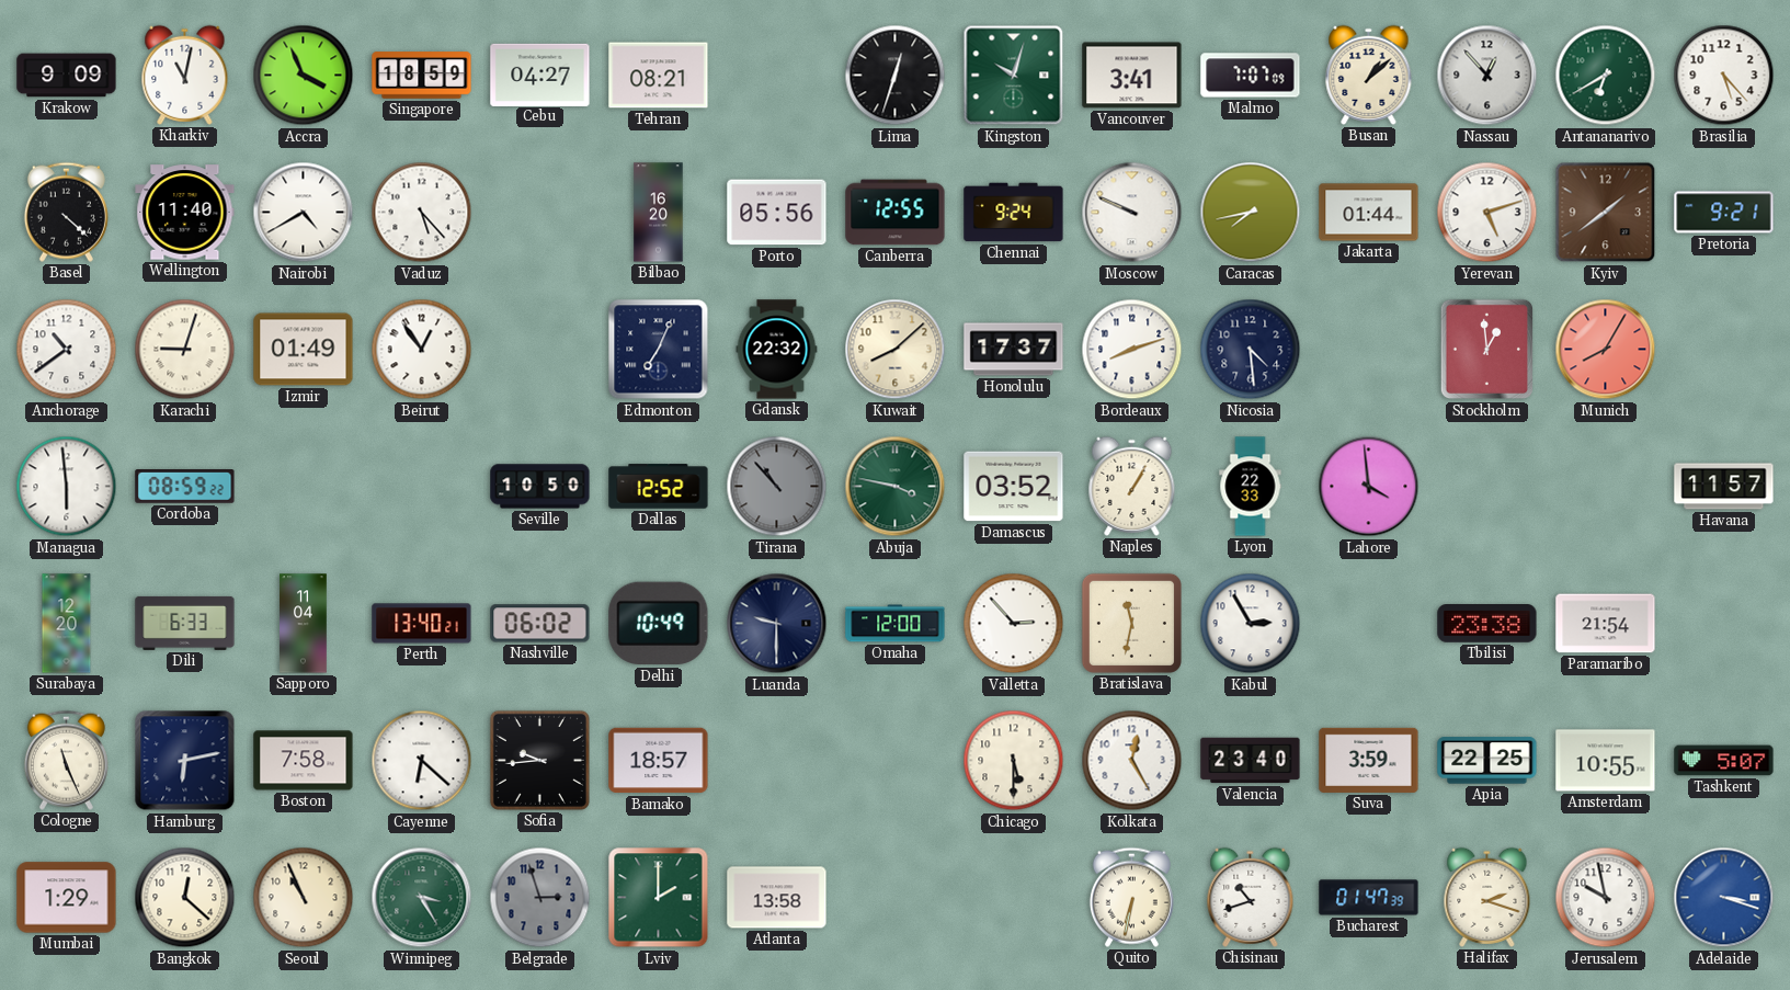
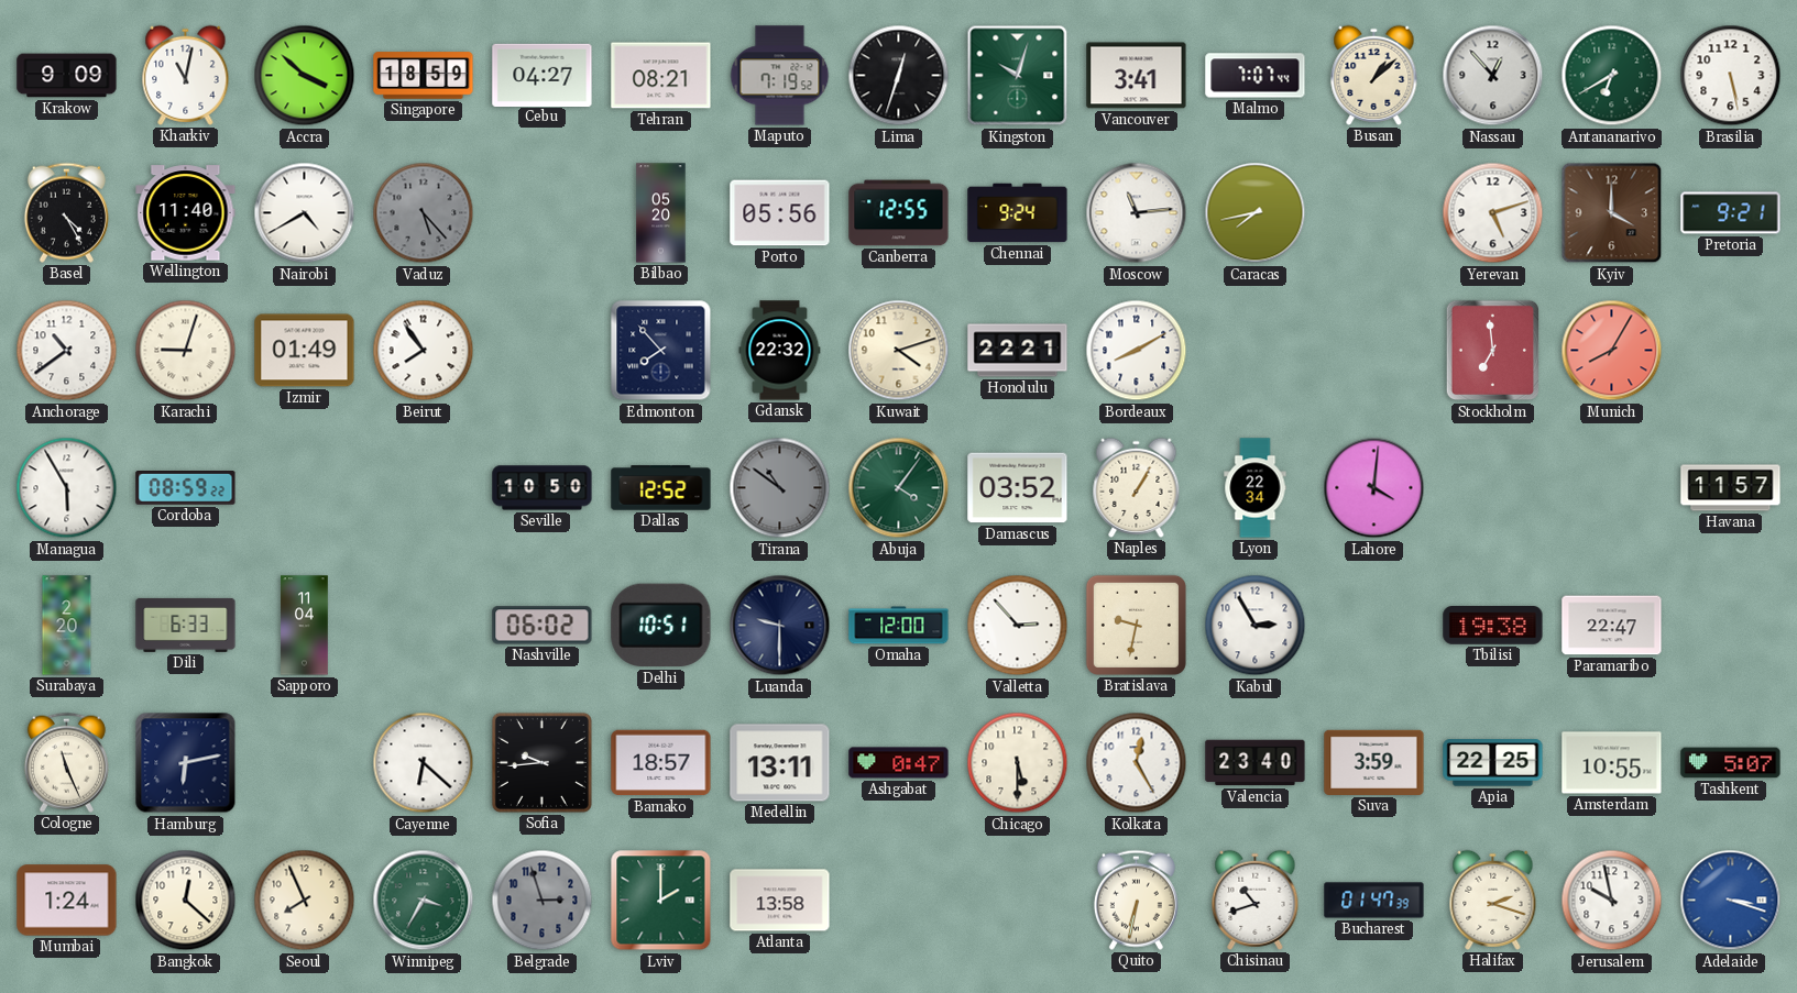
Accra: 3:56 -> 3:52 (305, 76)
Maputo: none -> 7:19 (780, 76)
Malmo: 7:07:09 -> 7:07:44 (1256, 76)
Brasilia: 5:23 -> 5:28 (1731, 76)
Basel: 4:22 -> 4:25 (66, 212)
Vaduz dial: white -> grey (424, 213)
Bilbao: 16:20 -> 05:20 (661, 213)
Moscow: 9:49 -> 11:14 (1137, 213)
Jakarta: 01:44 -> none (1369, 213)
Kyiv: 1:39 -> 4:00 (1612, 213)
Beirut: 12:54 -> 7:54 (424, 351)
Edmonton: 7:04 -> 7:53 (661, 351)
Kuwait: 8:08 -> 4:12 (899, 351)
Honolulu: 17:37 -> 22:21 (1018, 351)
Bordeaux: 8:12 -> 8:10 (1137, 351)
Nicosia: 4:29 -> none (1251, 350)
Stockholm: 12:59 -> 6:59 (1492, 351)
Managua: 5:59 -> 5:55 (67, 488)
Tirana: 10:53 -> 10:51 (780, 488)
Abuja: 3:47 -> 4:06 (899, 488)
Lyon: 22:33 -> 22:34 (1256, 488)
Lahore: 3:59 -> 4:01 (1374, 488)
Surabaya: 12:20 -> 2:20 (67, 626)
Perth: 13:40 -> none (422, 624)
Delhi: 10:49 -> 10:51 (661, 626)
Bratislava: 11:32 -> 9:32 (1136, 625)
Tbilisi: 23:38 -> 19:38 (1493, 626)
Paramaribo: 21:54 -> 22:47 (1612, 626)
Boston: 7:58 -> none (304, 761)
Medellin: none -> 13:11 (780, 763)
Ashgabat: none -> 0:47 (899, 763)
Mumbai: 1:29 -> 1:24 (67, 901)
Seoul: 10:56 -> 7:56 (305, 901)
Winnipeg: 3:25 -> 3:35 (424, 901)
